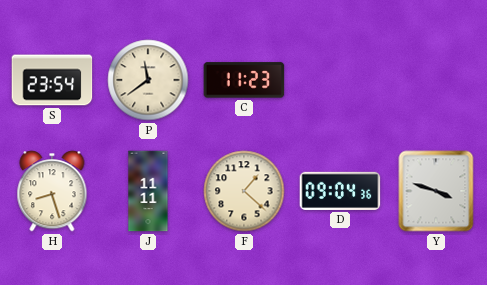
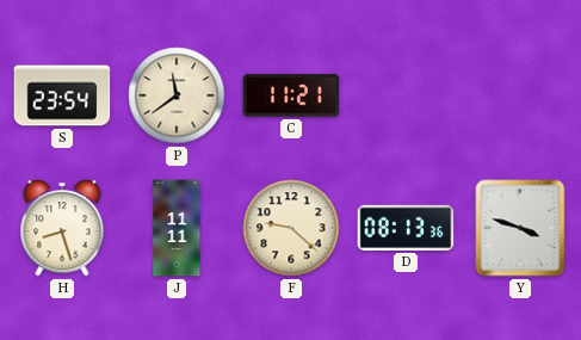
C: 11:23 -> 11:21 (291, 95)
F: 1:22 -> 9:22 (291, 228)
D: 09:04 -> 08:13 (406, 228)
